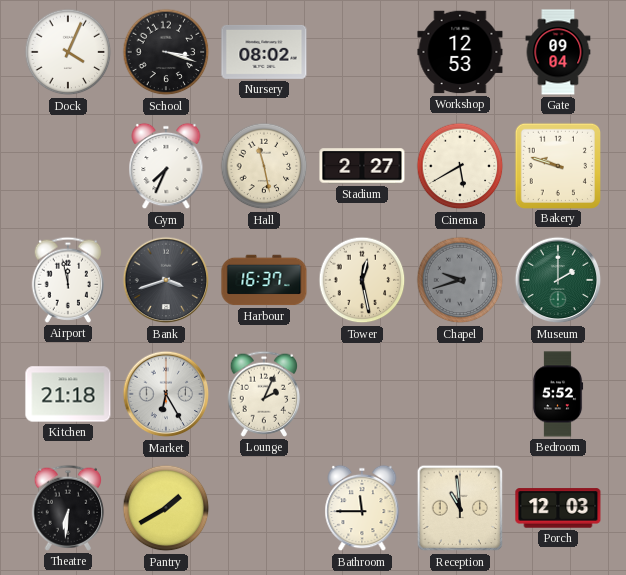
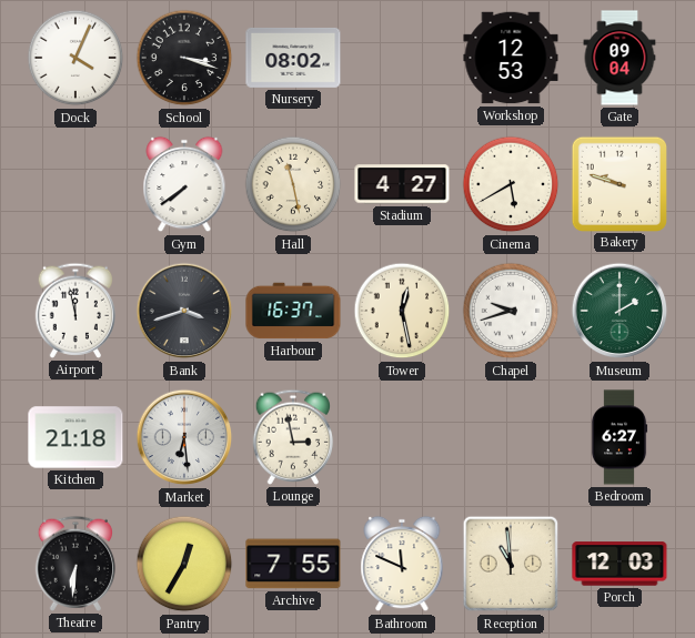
Gym: 7:34 -> 7:39 (184, 184)
Stadium: 2:27 -> 4:27 (402, 184)
Chapel dial: grey -> white (511, 311)
Market: 6:25 -> 6:29 (184, 437)
Lounge: 2:04 -> 2:58 (293, 437)
Bedroom: 5:52 -> 6:27 (620, 437)
Pantry: 1:40 -> 12:35 (184, 564)
Archive: none -> 7:55 (293, 564)
Bathroom: 11:45 -> 11:49 (402, 564)
